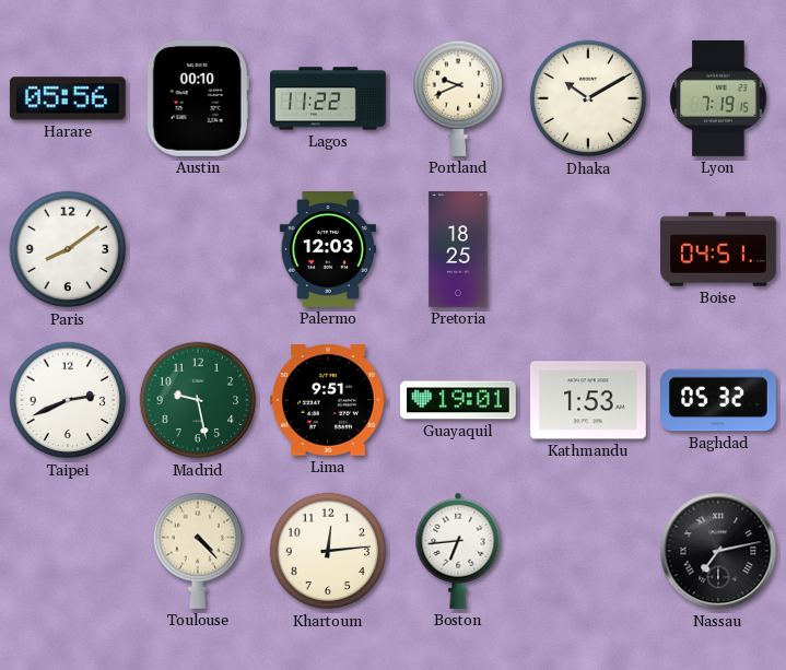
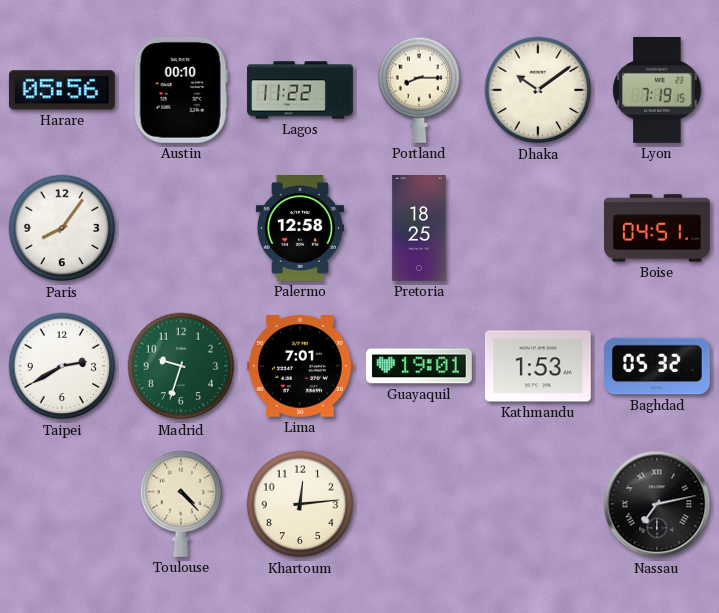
Portland: 9:41 -> 8:15 (419, 90)
Dhaka: 10:10 -> 10:09 (538, 90)
Paris: 8:09 -> 8:06 (62, 228)
Palermo: 12:03 -> 12:58 (299, 229)
Taipei: 2:41 -> 2:40 (62, 366)
Madrid: 9:28 -> 9:33 (181, 366)
Lima: 9:51 -> 7:01 (300, 366)
Boston: 6:44 -> none (458, 551)
